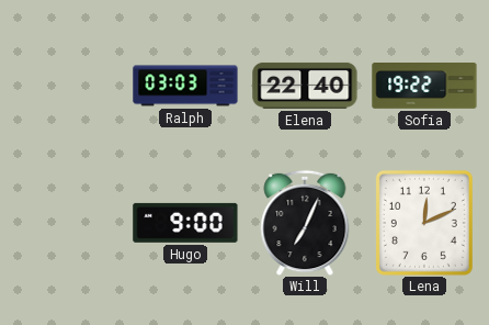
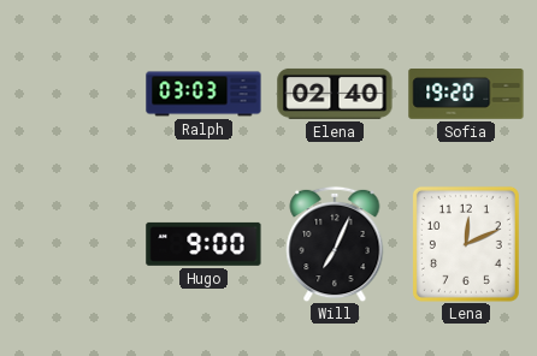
Elena: 22:40 -> 02:40 (335, 94)
Sofia: 19:22 -> 19:20 (466, 95)
